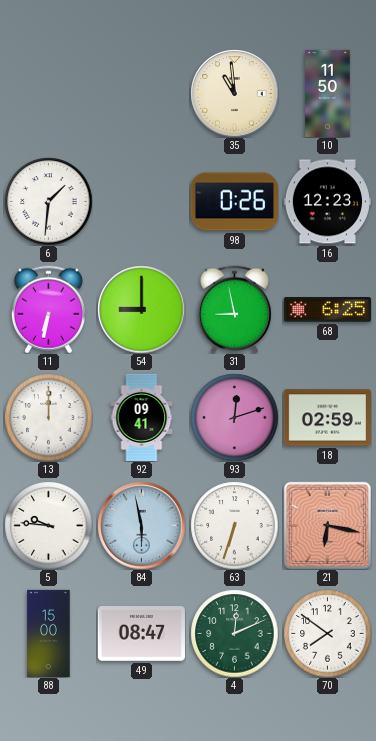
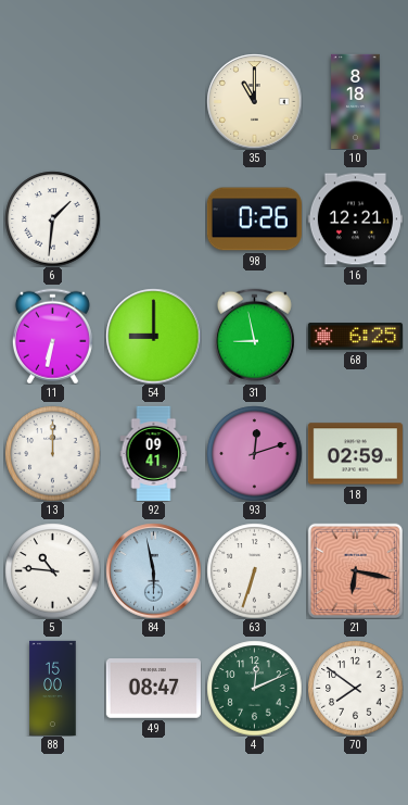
35: 10:59 -> 11:00 (254, 101)
10: 11:50 -> 8:18 (356, 101)
16: 12:23 -> 12:21 (355, 219)
5: 9:46 -> 10:46 (52, 570)
